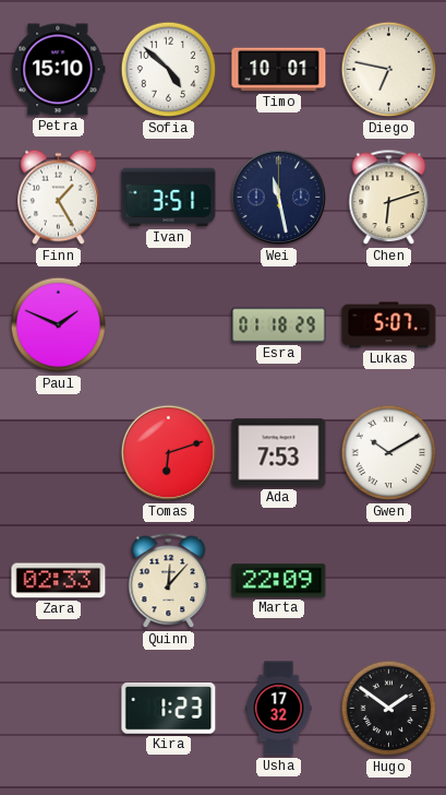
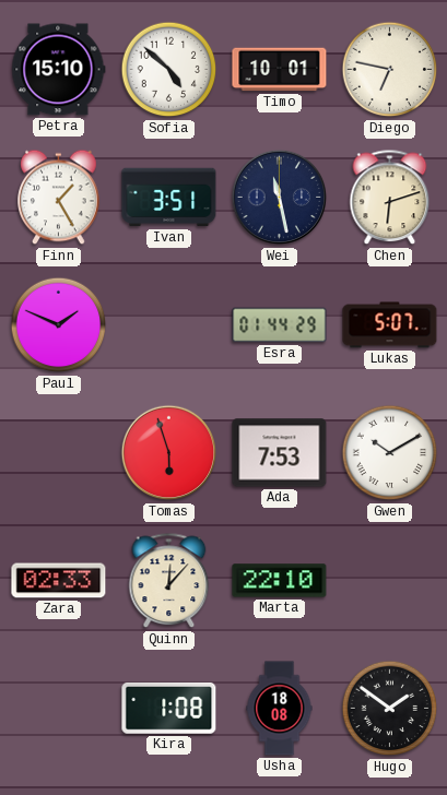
Esra: 01:18 -> 01:44 (280, 325)
Tomas: 6:12 -> 5:57 (169, 453)
Marta: 22:09 -> 22:10 (280, 581)
Kira: 1:23 -> 1:08 (169, 708)
Usha: 17:32 -> 18:08 (280, 709)
